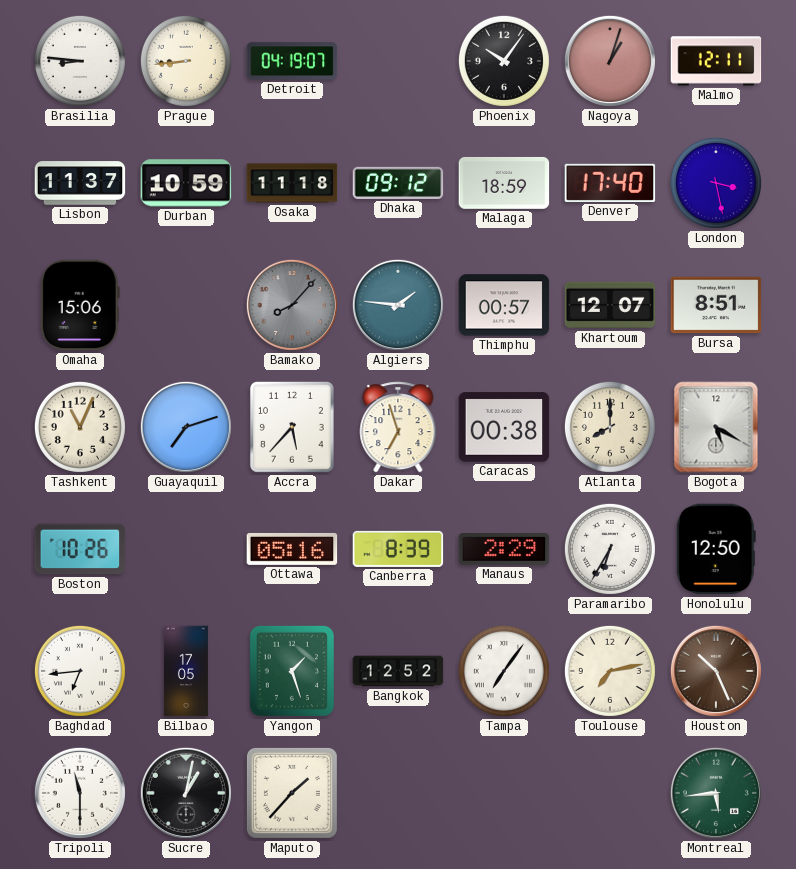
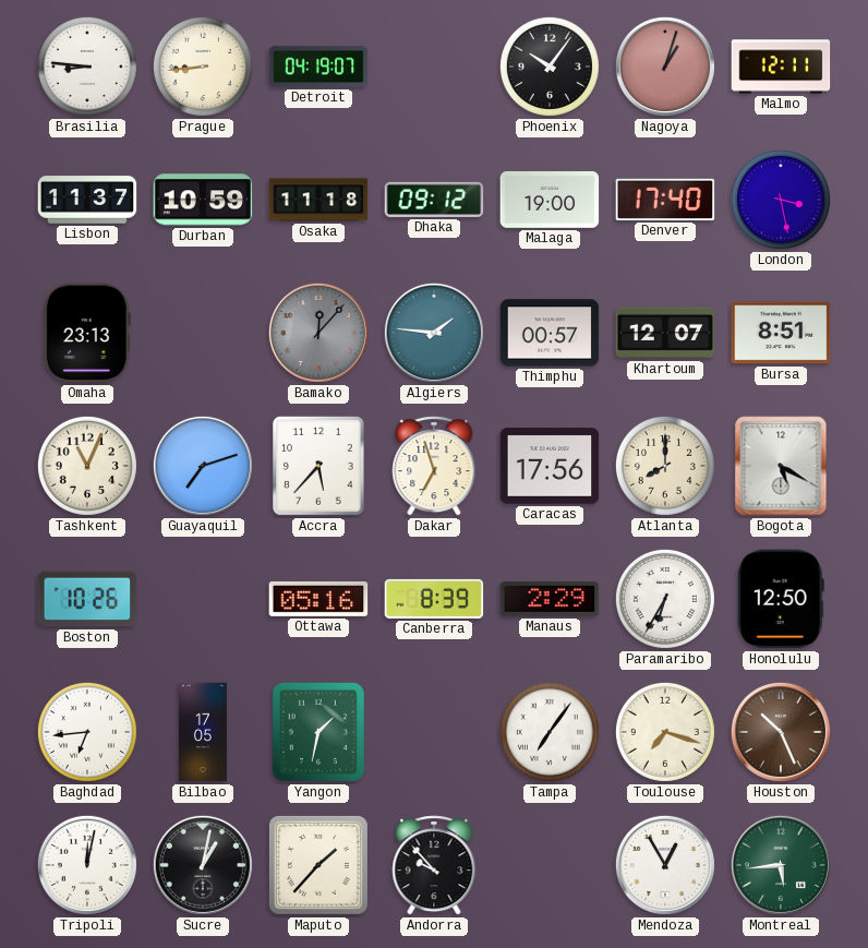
Malaga: 18:59 -> 19:00 (550, 200)
Omaha: 15:06 -> 23:13 (87, 333)
Bamako: 8:07 -> 12:07 (318, 333)
Caracas: 00:38 -> 17:56 (550, 466)
Yangon: 1:27 -> 1:32 (318, 732)
Bangkok: 12:52 -> none (398, 671)
Toulouse: 7:13 -> 7:18 (665, 732)
Tripoli: 11:30 -> 12:02 (87, 865)
Andorra: none -> 9:53 (434, 865)
Mendoza: none -> 12:55 (665, 865)
